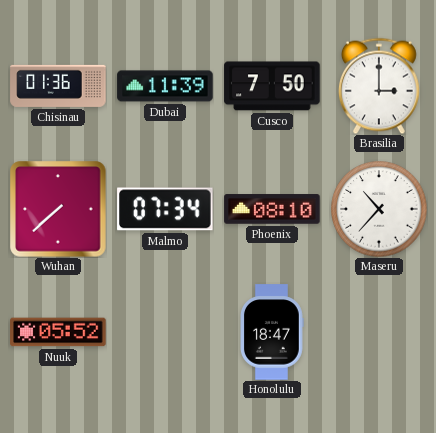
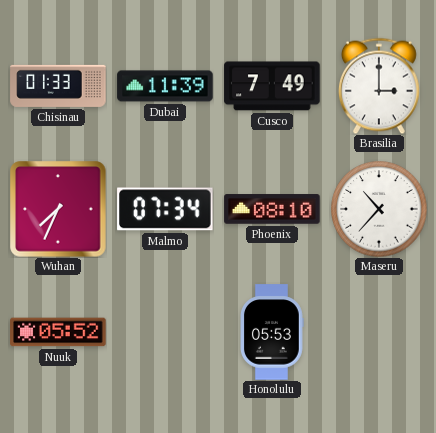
Chisinau: 01:36 -> 01:33 (58, 86)
Cusco: 7:50 -> 7:49 (272, 86)
Wuhan: 7:38 -> 7:34 (58, 209)
Honolulu: 18:47 -> 05:53 (273, 332)
